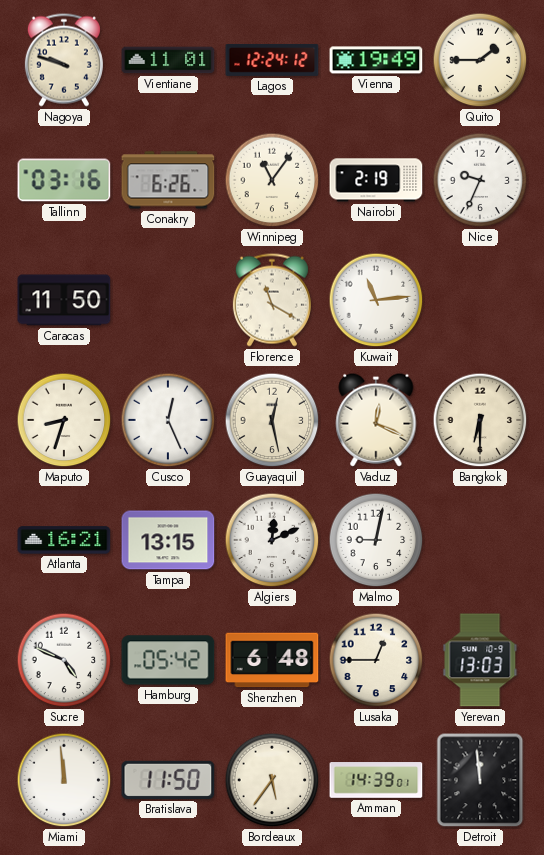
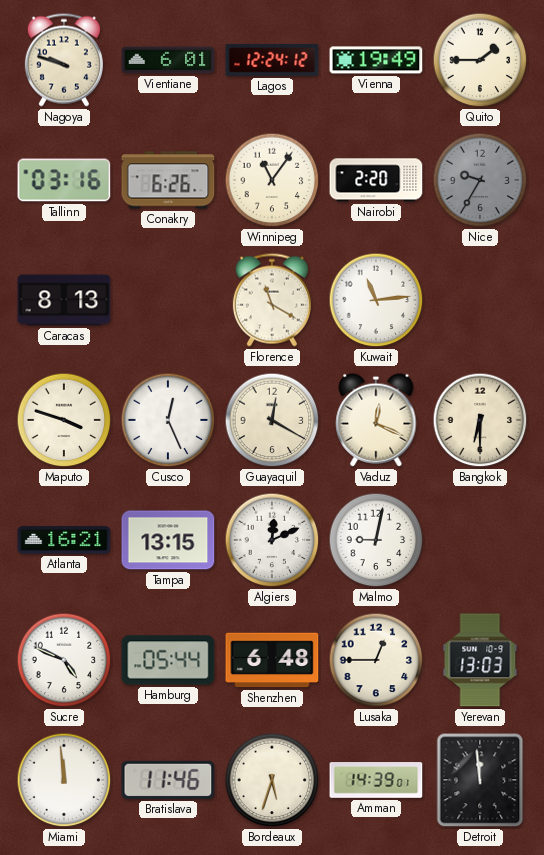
Vientiane: 11:01 -> 6:01 (168, 60)
Nairobi: 2:19 -> 2:20 (376, 180)
Nice: 9:34 -> 9:35 (480, 180)
Nice dial: white -> grey (480, 180)
Caracas: 11:50 -> 8:13 (64, 300)
Maputo: 8:33 -> 3:48 (64, 420)
Guayaquil: 12:28 -> 12:20 (272, 420)
Hamburg: 05:42 -> 05:44 (168, 660)
Bratislava: 11:50 -> 11:46 (168, 780)
Bordeaux: 5:36 -> 5:33 (272, 780)
